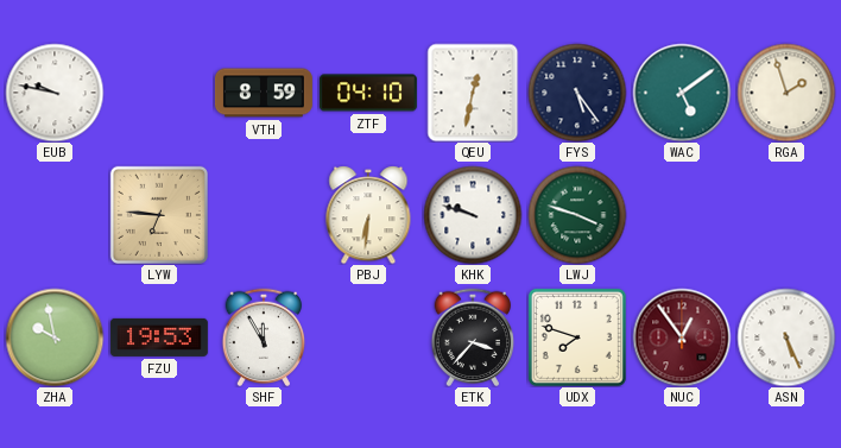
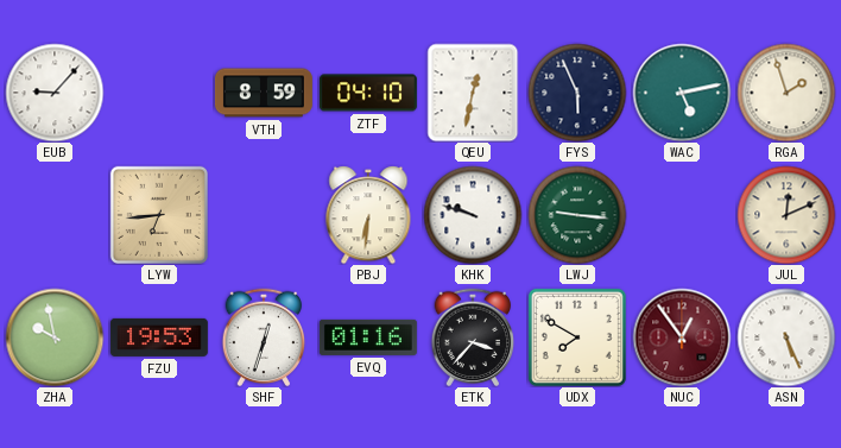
EUB: 9:47 -> 9:07 (55, 93)
FYS: 5:24 -> 5:56 (577, 93)
WAC: 5:09 -> 5:13 (682, 93)
LYW: 6:46 -> 6:44 (159, 215)
LWJ: 3:48 -> 9:16 (577, 215)
JUL: none -> 12:11 (786, 215)
SHF: 11:55 -> 12:33 (264, 337)
EVQ: none -> 01:16 (368, 337)
UDX: 7:48 -> 7:50 (577, 337)
